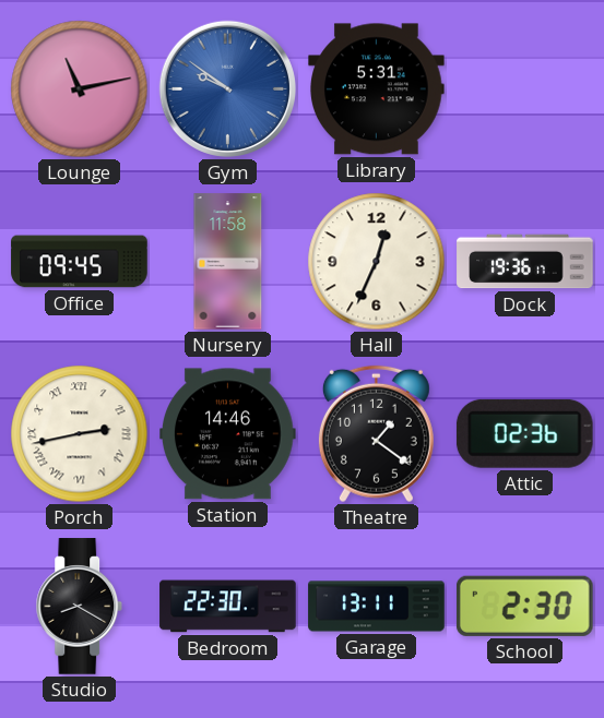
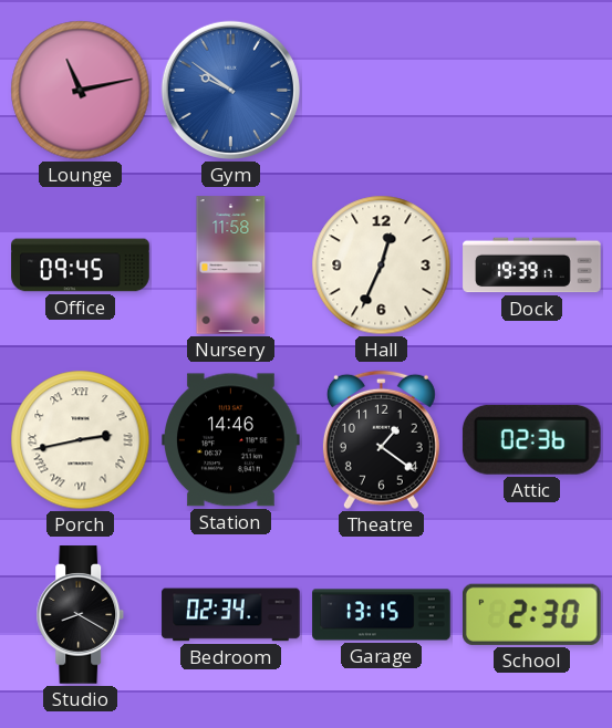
Library: 5:31 -> none (377, 89)
Dock: 19:36 -> 19:39 (532, 266)
Bedroom: 22:30 -> 02:34 (231, 615)
Garage: 13:11 -> 13:15 (382, 615)
